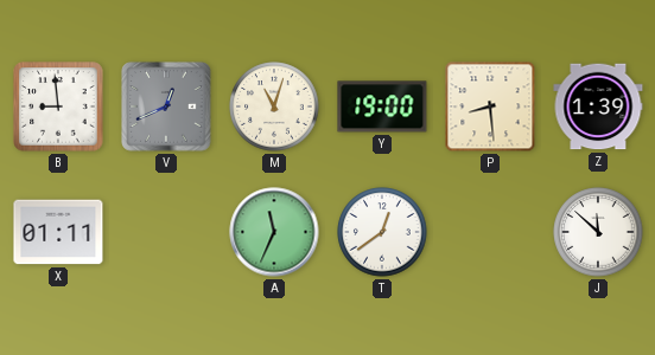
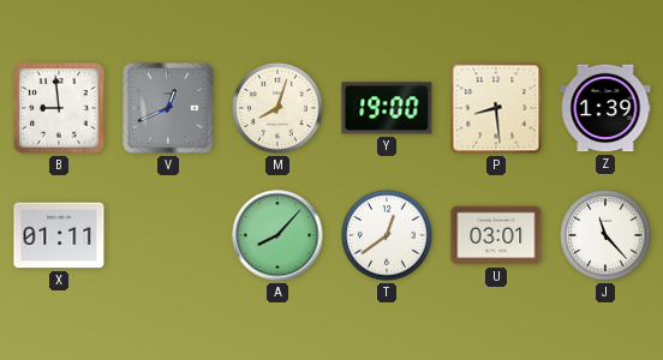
M: 11:03 -> 8:03 (277, 108)
A: 11:34 -> 8:07 (277, 235)
U: none -> 03:01 (496, 235)
J: 11:52 -> 11:23 (605, 235)
